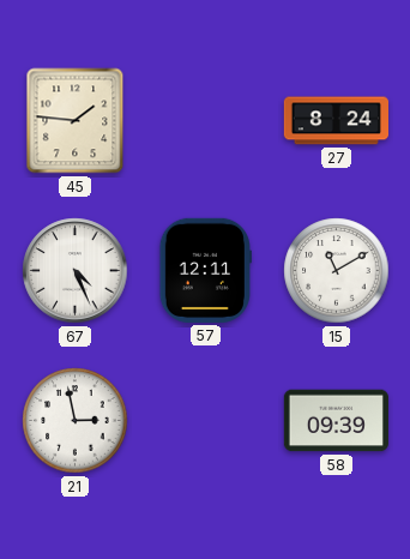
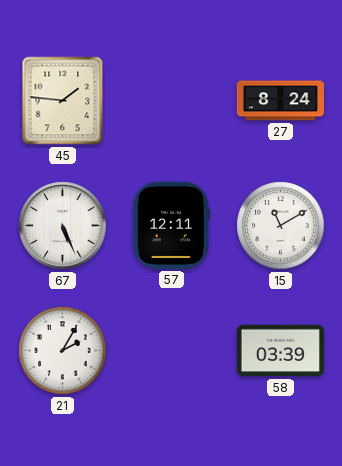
67: 4:26 -> 5:26 (63, 226)
21: 2:58 -> 2:05 (63, 351)
58: 09:39 -> 03:39 (280, 351)
